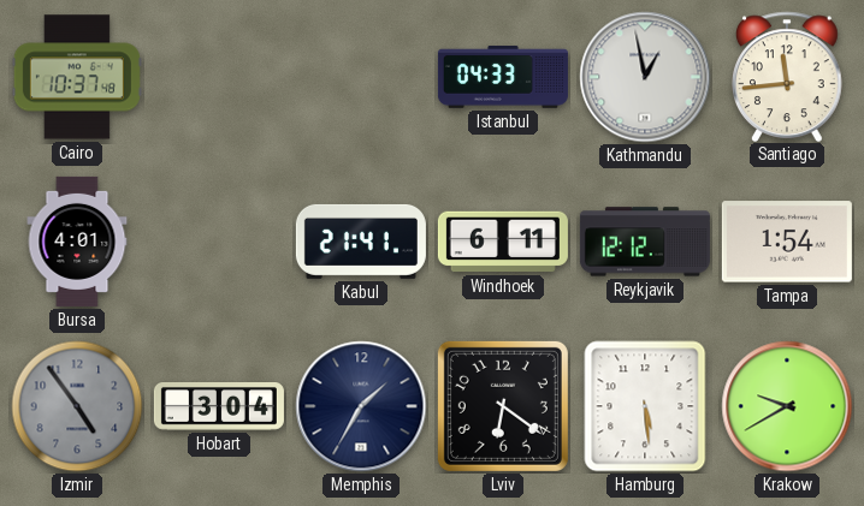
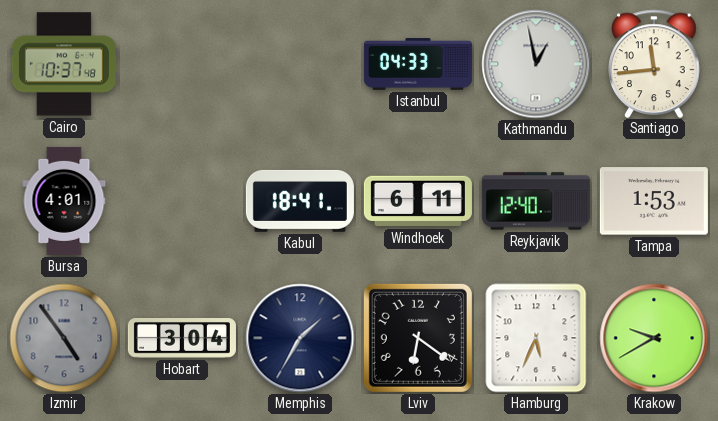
Kabul: 21:41 -> 18:41 (300, 201)
Reykjavik: 12:12 -> 12:40 (536, 201)
Tampa: 1:54 -> 1:53 (654, 201)
Hamburg: 5:29 -> 5:34 (536, 338)
